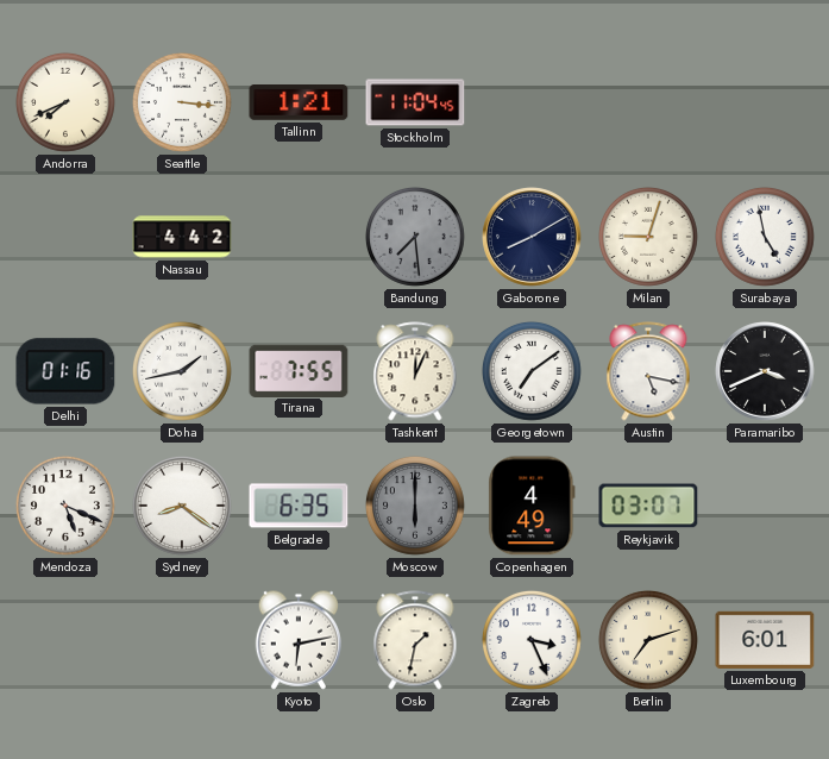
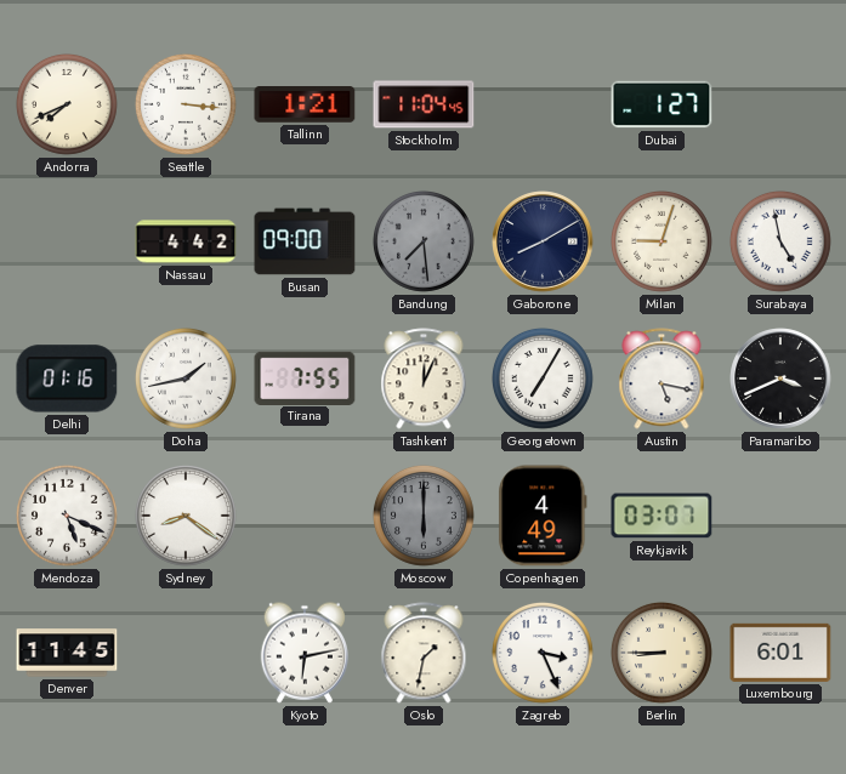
Dubai: none -> 1:27 (662, 104)
Busan: none -> 09:00 (305, 241)
Georgetown: 7:09 -> 7:05 (543, 379)
Belgrade: 6:35 -> none (299, 506)
Denver: none -> 11:45 (67, 653)
Berlin: 7:12 -> 8:45 (662, 653)
